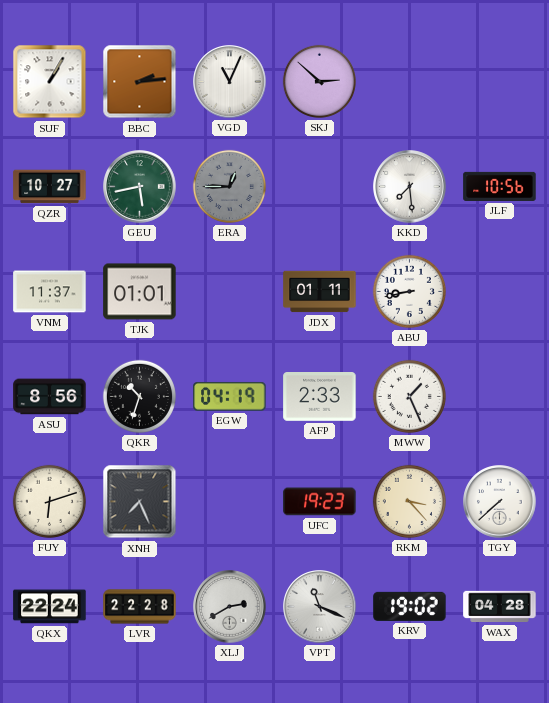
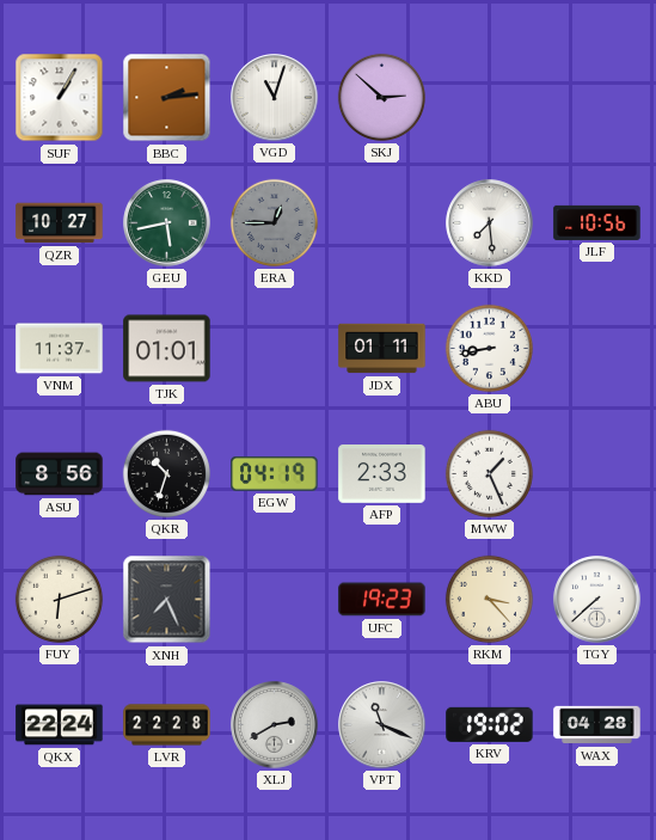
VGD: 11:04 -> 11:03 (275, 98)
